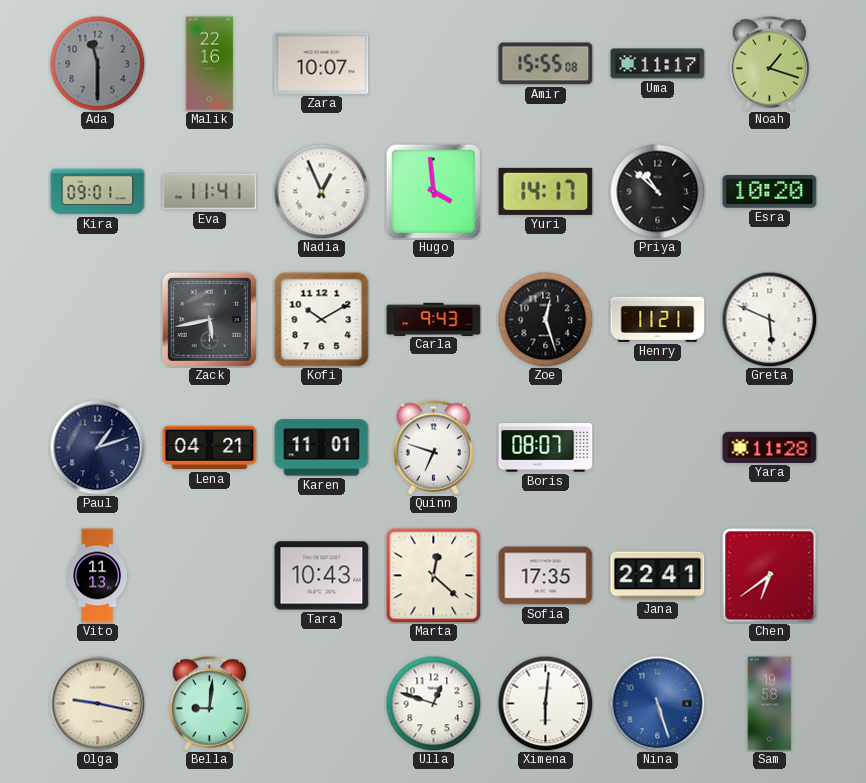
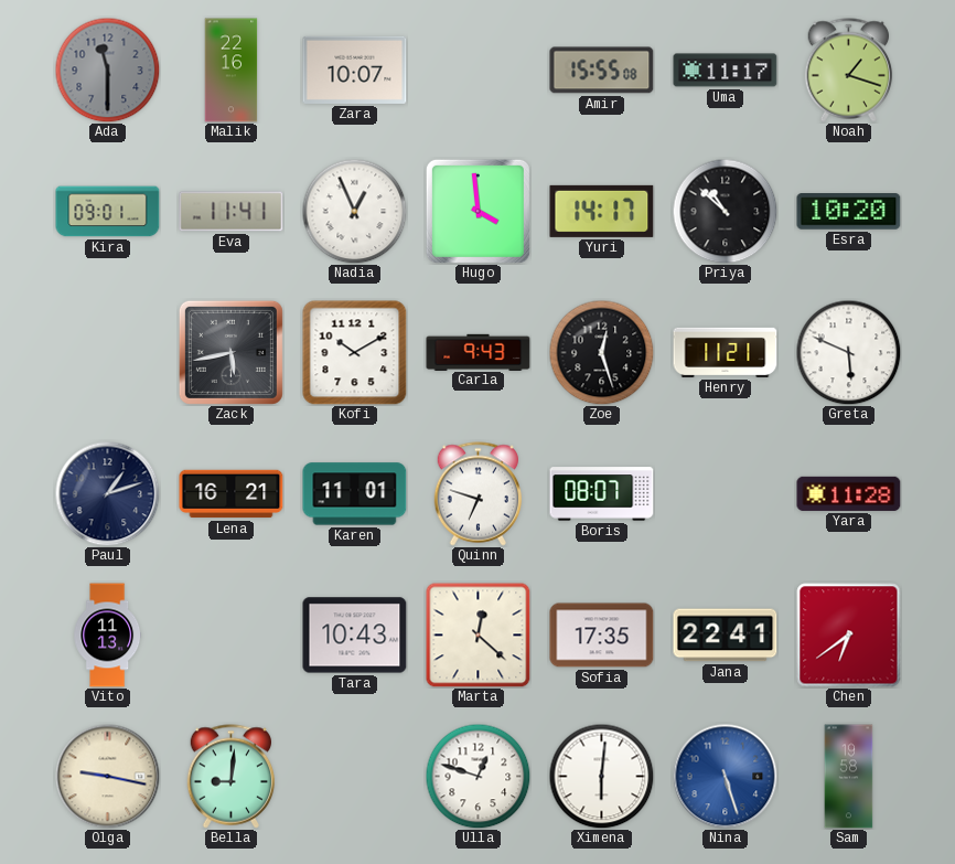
Lena: 04:21 -> 16:21 (232, 494)
